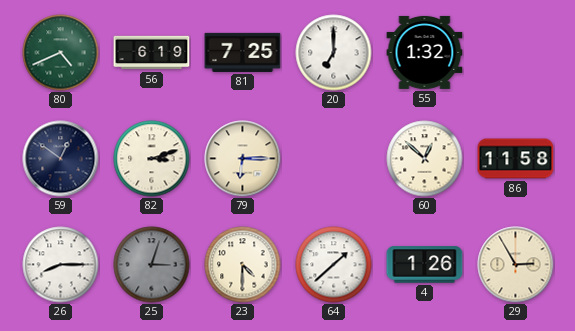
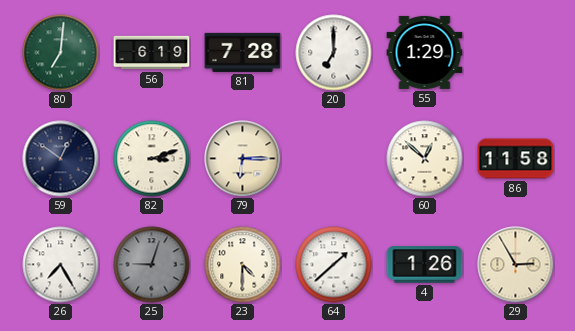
80: 4:41 -> 7:01 (61, 53)
81: 7:25 -> 7:28 (243, 52)
55: 1:32 -> 1:29 (425, 52)
26: 8:15 -> 7:25 (61, 265)
25: 3:03 -> 9:03 (152, 265)
